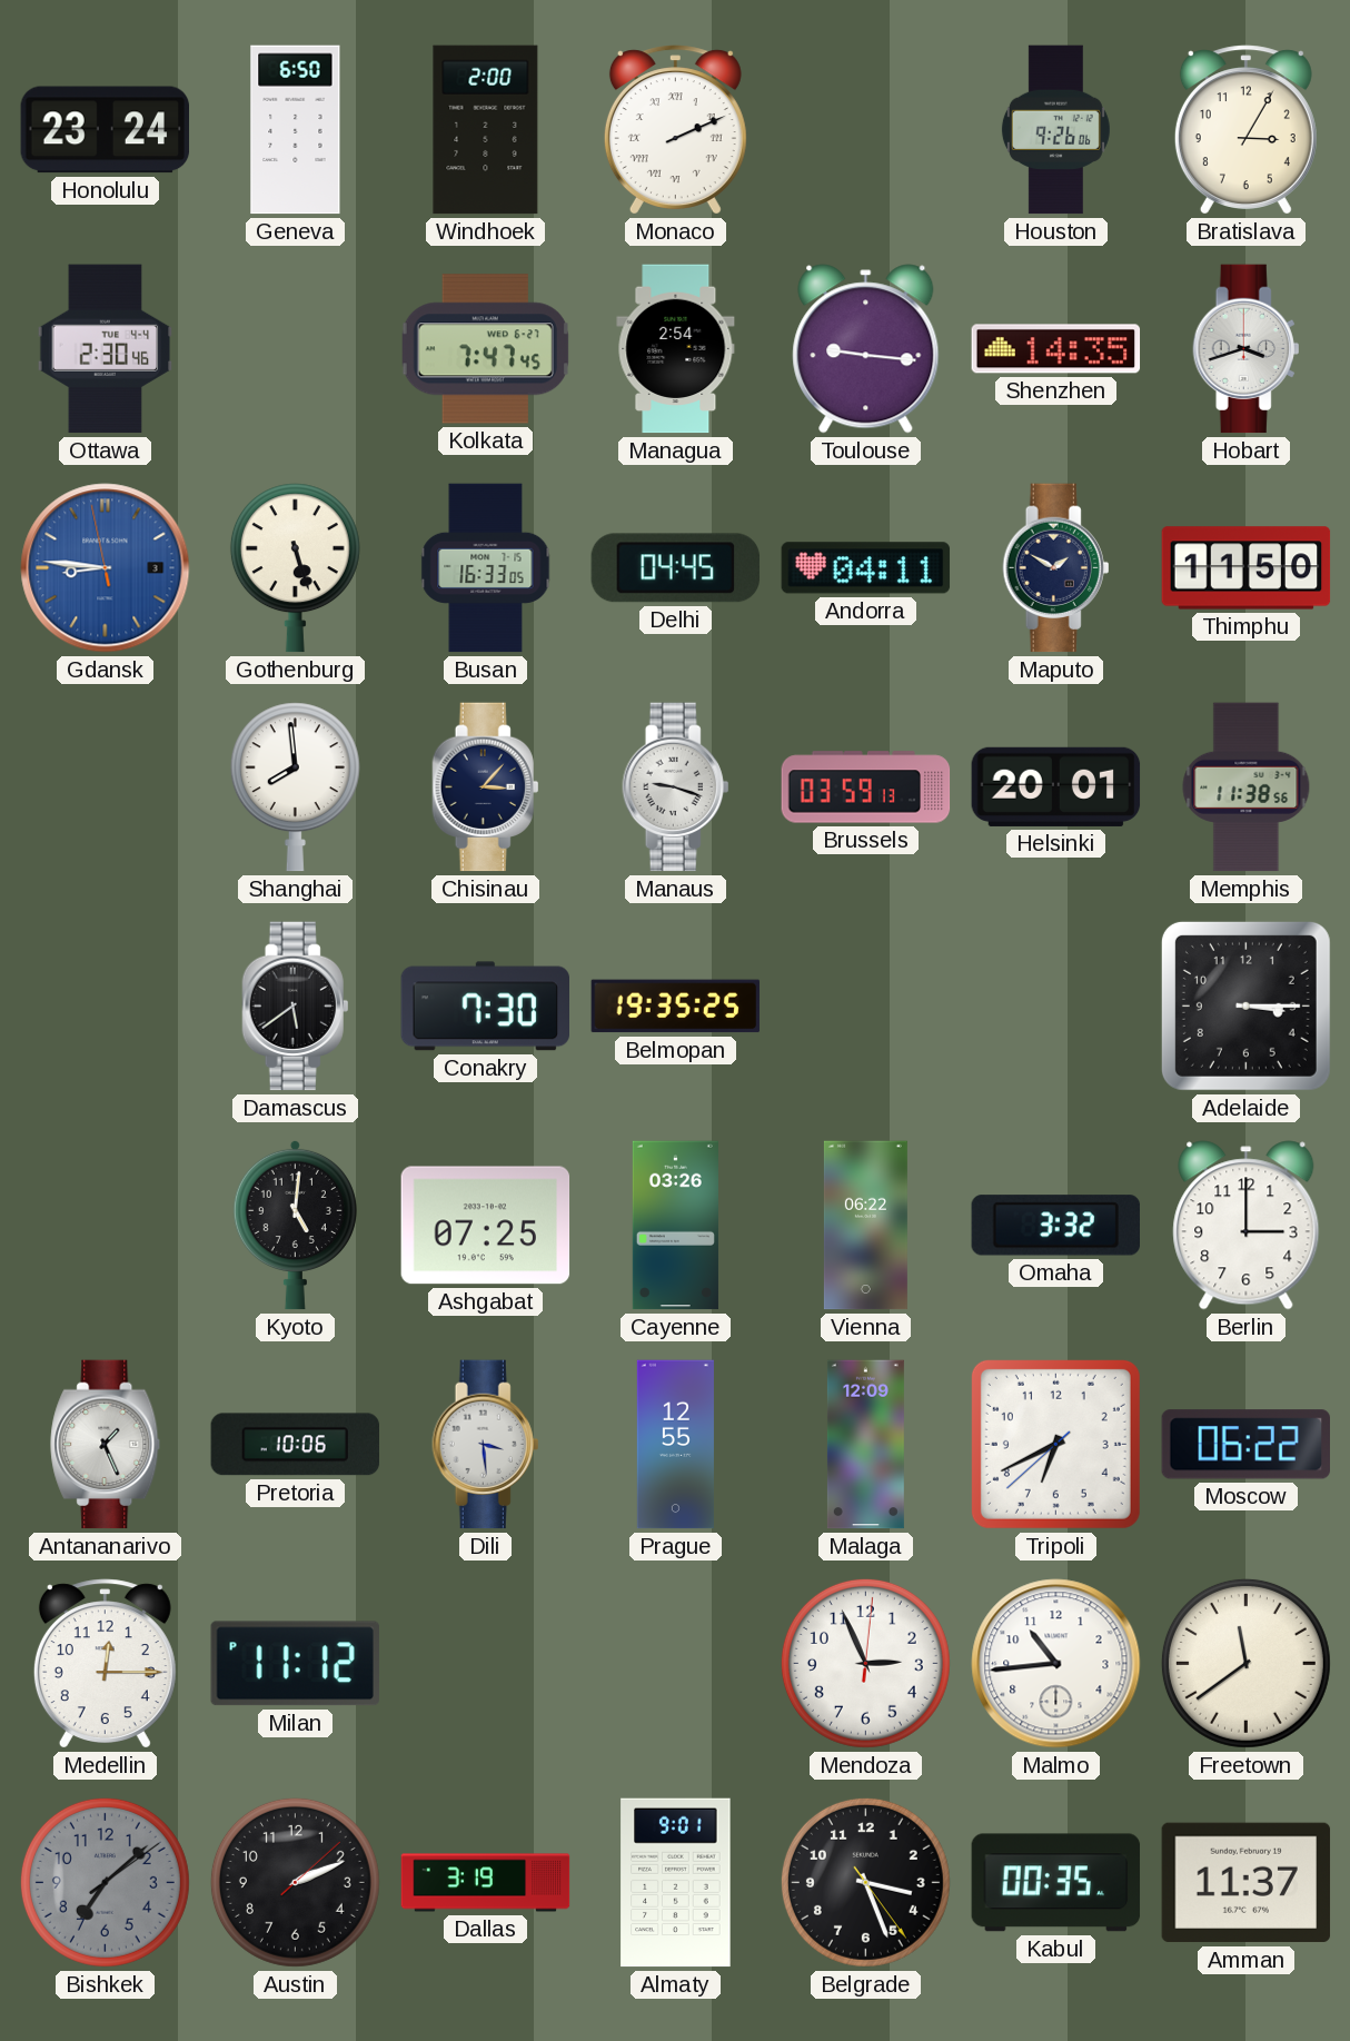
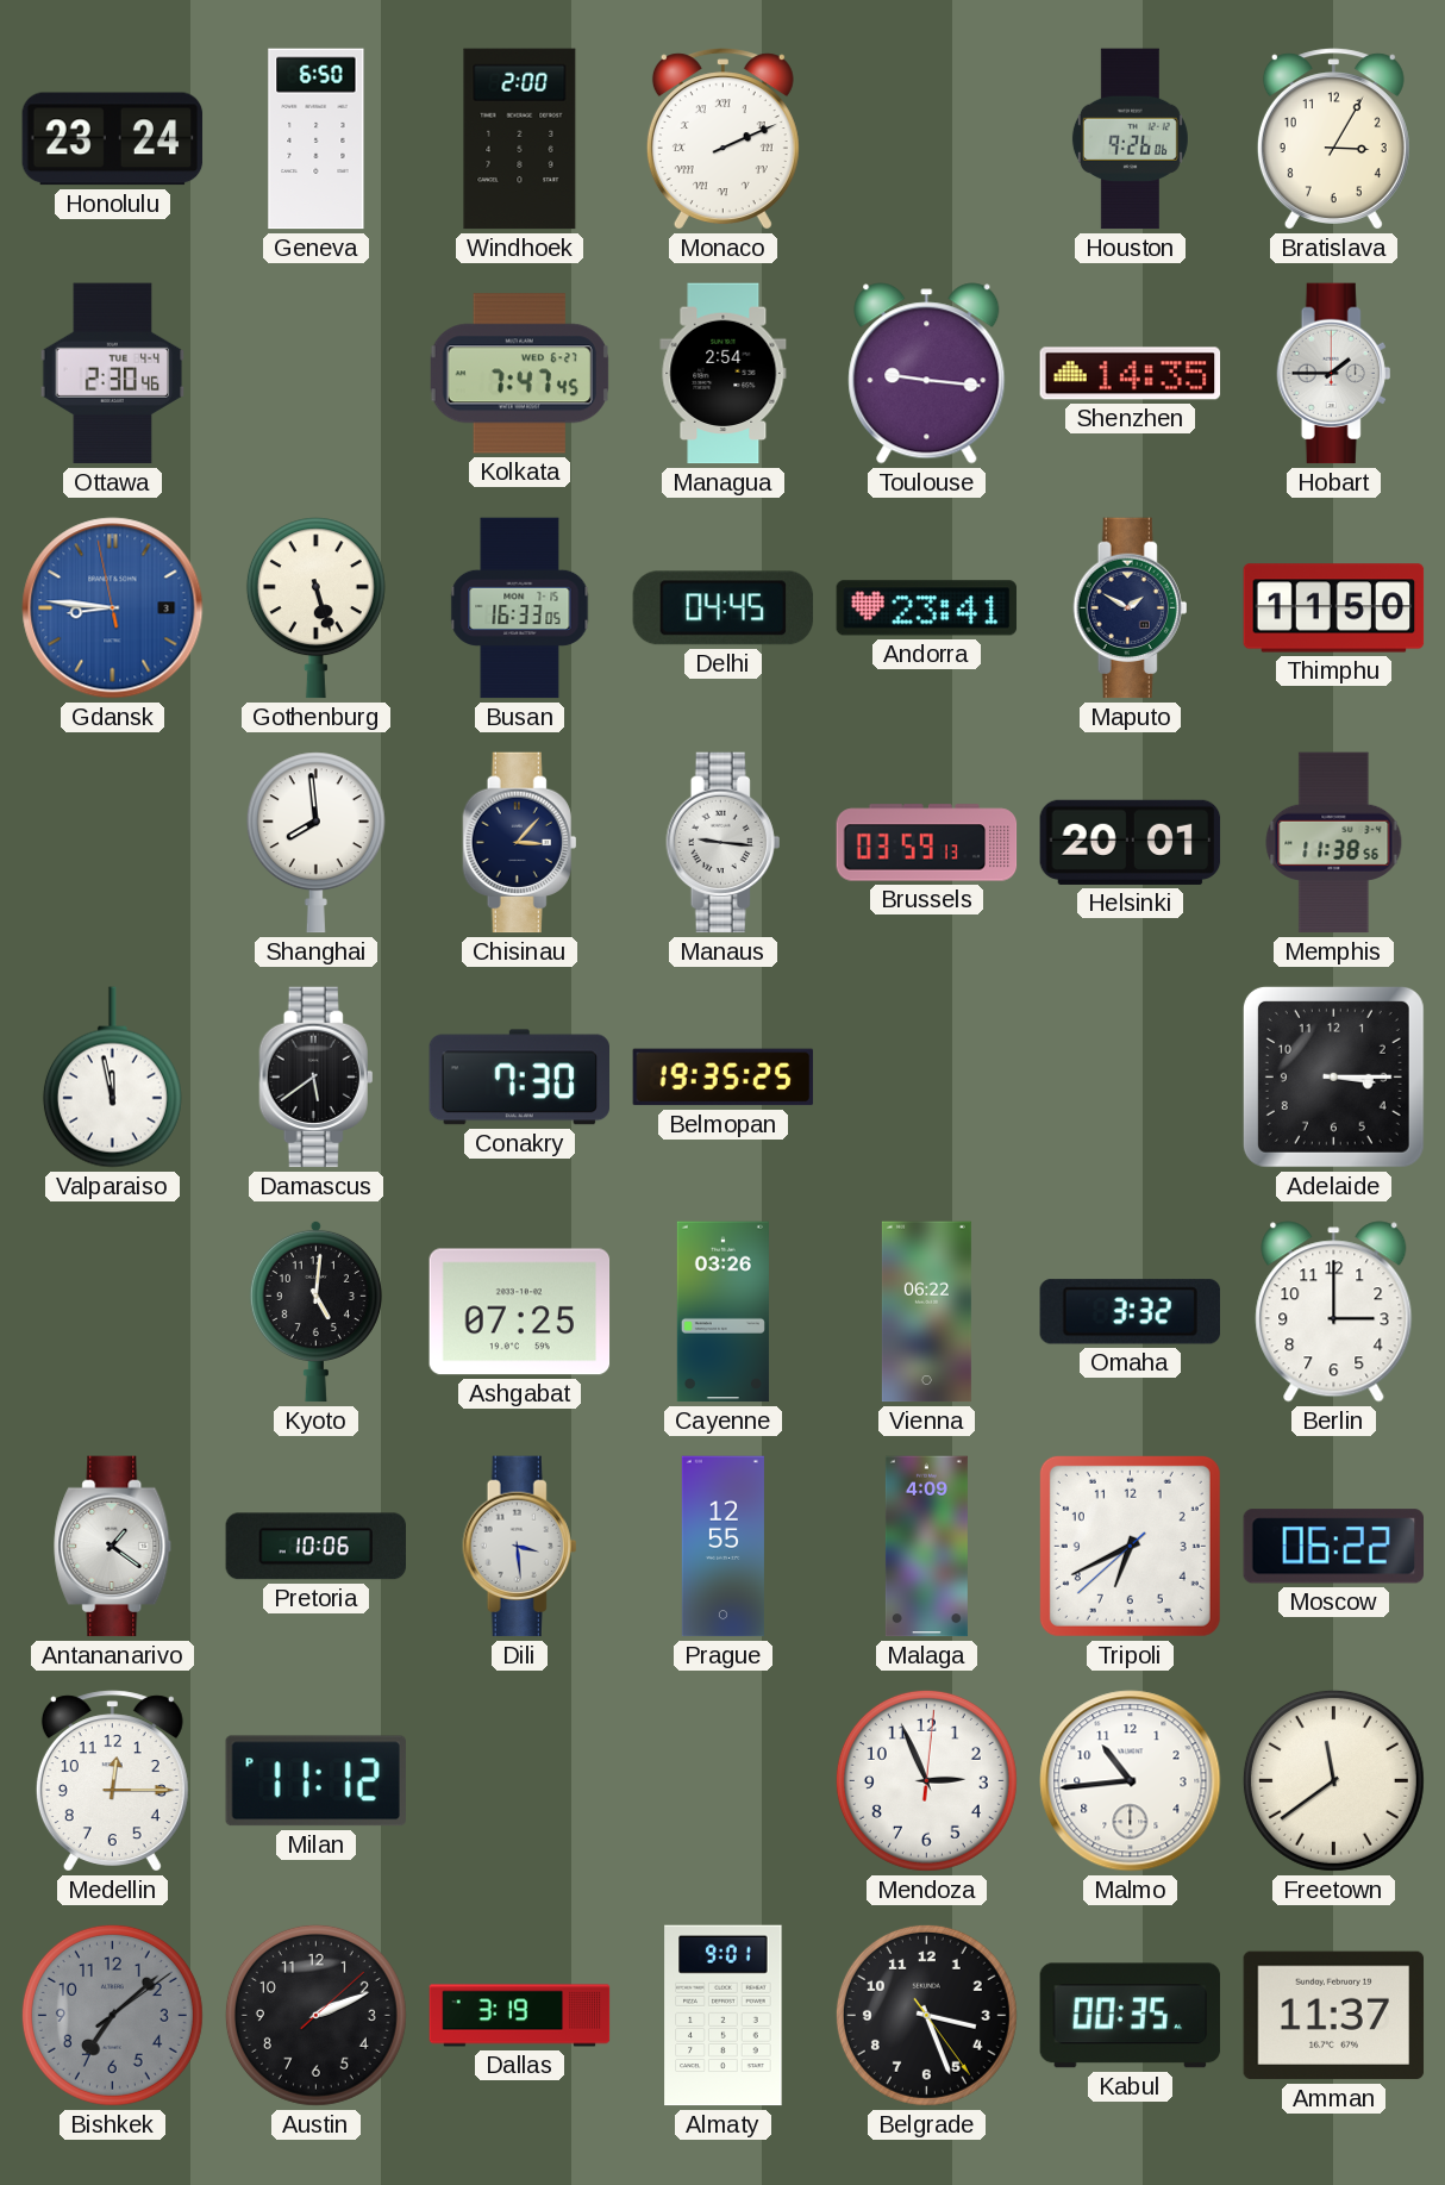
Hobart: 3:42 -> 1:45 (1334, 374)
Andorra: 04:11 -> 23:41 (927, 608)
Manaus: 9:18 -> 9:16 (724, 843)
Valparaiso: none -> 11:58 (112, 1078)
Antananarivo: 1:26 -> 1:21 (113, 1547)
Malaga: 12:09 -> 4:09 (926, 1547)
